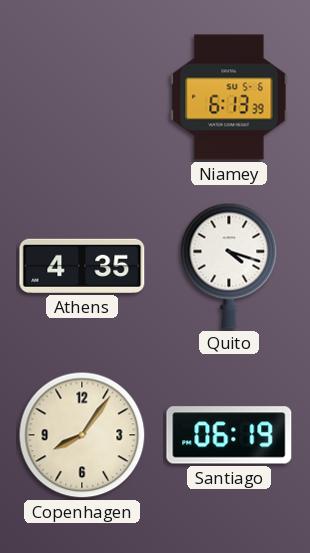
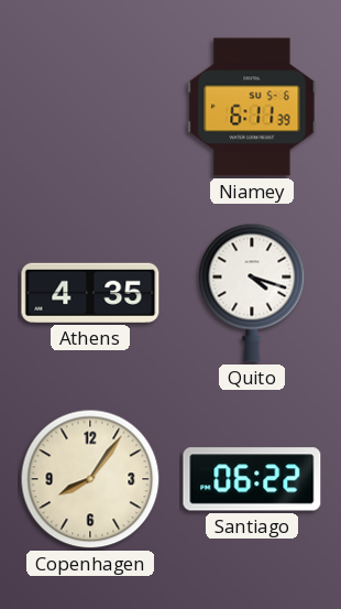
Niamey: 6:13 -> 6:11 (252, 107)
Santiago: 06:19 -> 06:22 (252, 479)
